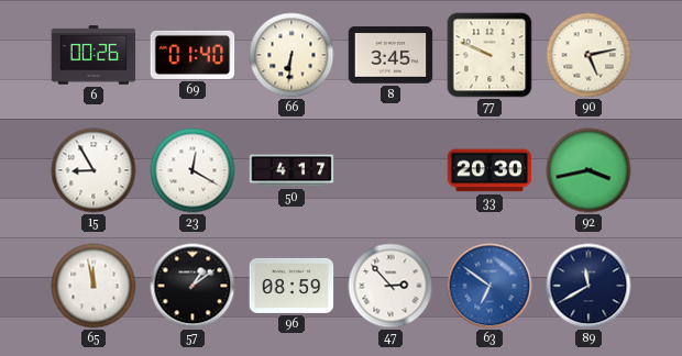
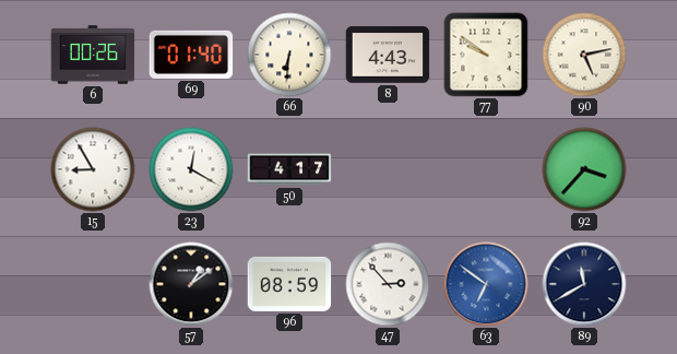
8: 3:45 -> 4:43 (388, 55)
77: 9:49 -> 9:51 (486, 55)
33: 20:30 -> none (490, 170)
92: 3:43 -> 3:37 (584, 169)
65: 11:58 -> none (94, 286)
